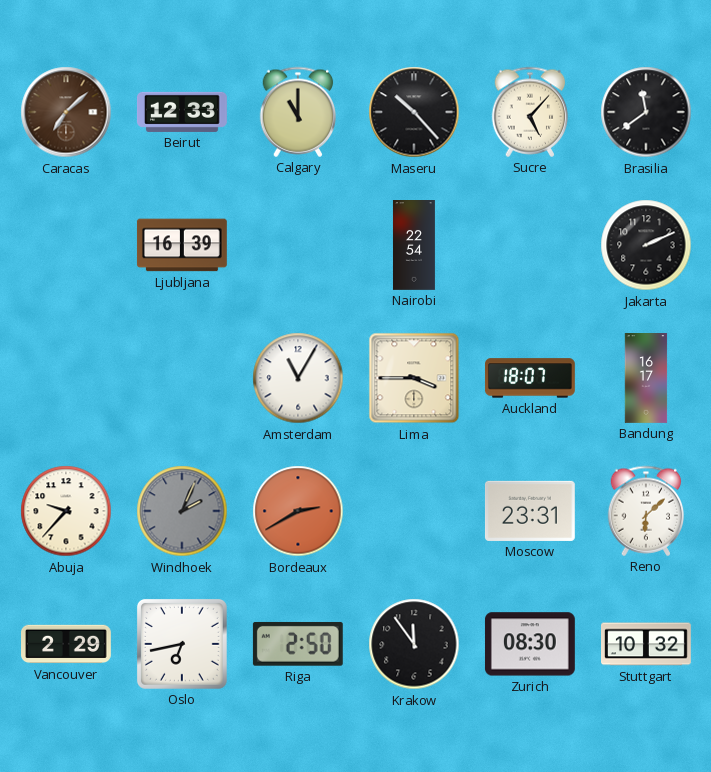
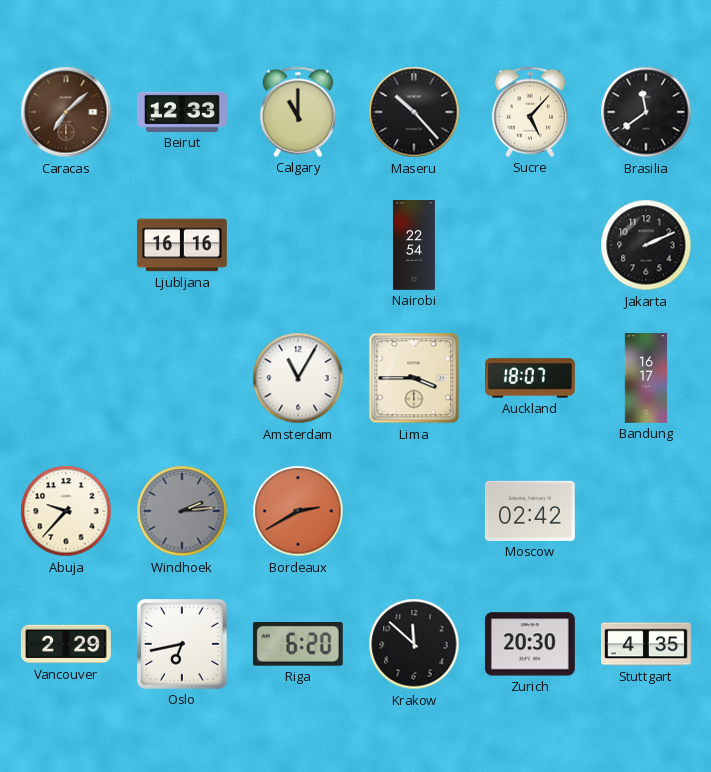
Ljubljana: 16:39 -> 16:16 (182, 245)
Windhoek: 2:04 -> 2:14 (182, 511)
Moscow: 23:31 -> 02:42 (530, 511)
Reno: 6:08 -> none (646, 511)
Riga: 2:50 -> 6:20 (298, 644)
Krakow: 11:54 -> 11:52 (414, 644)
Zurich: 08:30 -> 20:30 (530, 644)
Stuttgart: 10:32 -> 4:35 (647, 644)
